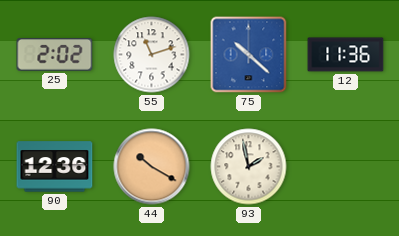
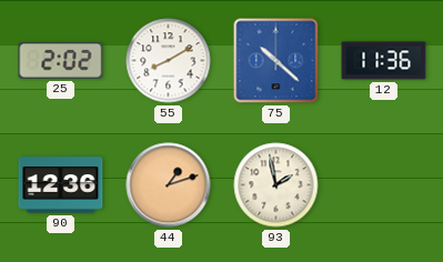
55: 11:12 -> 8:10 (169, 61)
44: 10:20 -> 1:12 (169, 185)
